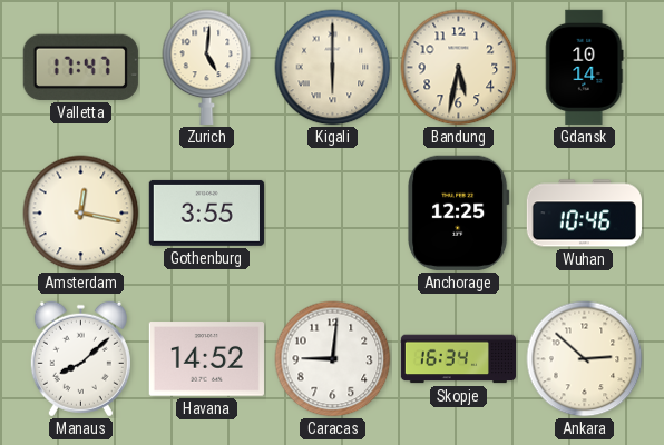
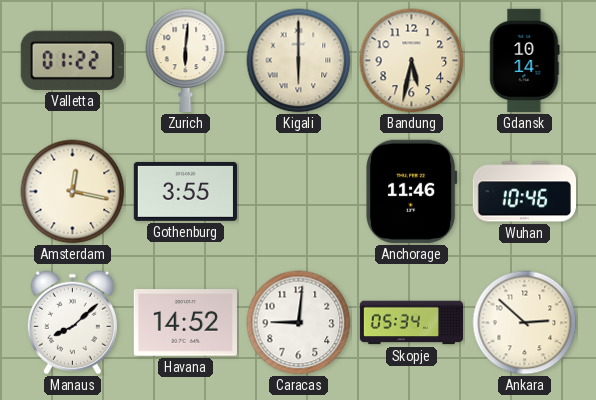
Valletta: 17:47 -> 01:22 (72, 60)
Zurich: 5:01 -> 6:01 (186, 60)
Anchorage: 12:25 -> 11:46 (412, 191)
Skopje: 16:34 -> 05:34 (411, 323)
